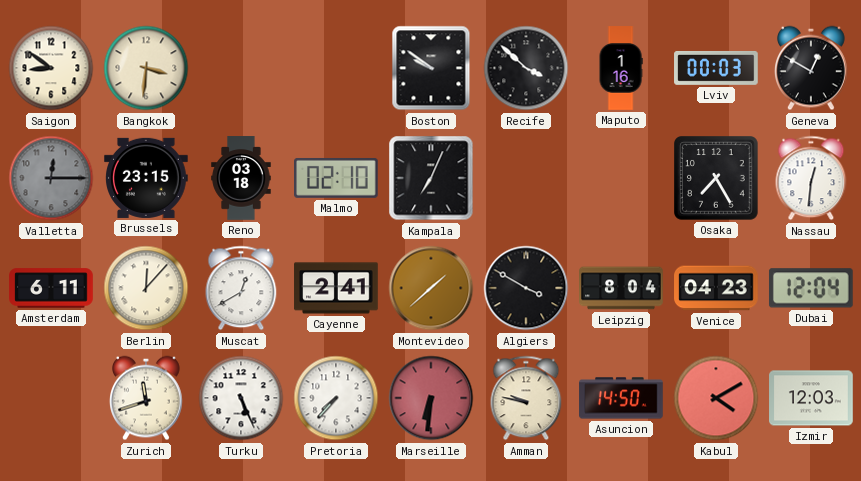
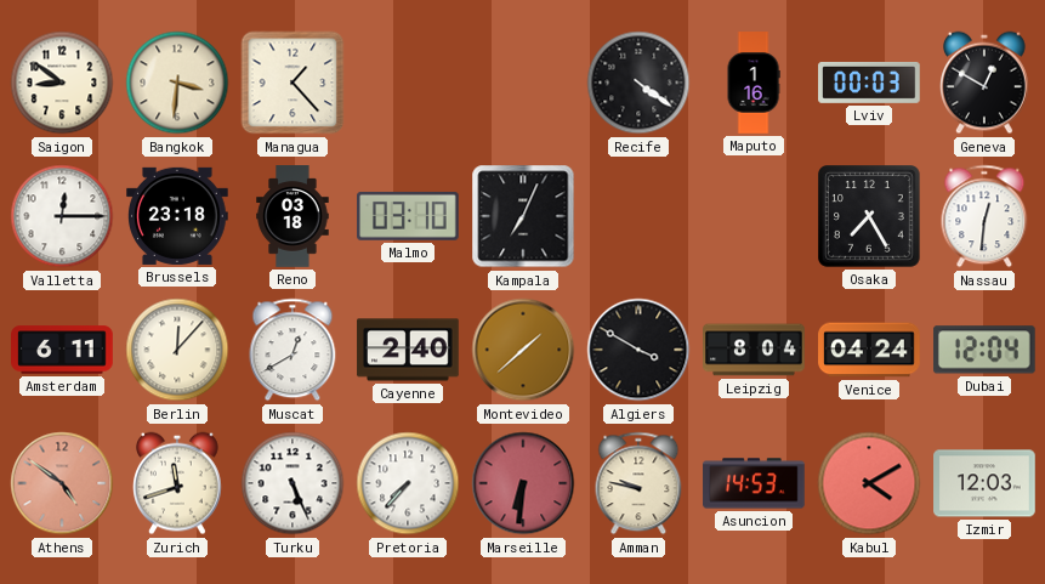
Managua: none -> 1:23 (293, 83)
Boston: 9:51 -> none (431, 68)
Recife: 3:52 -> 4:21 (638, 83)
Valletta dial: grey -> white (62, 216)
Brussels: 23:15 -> 23:18 (178, 216)
Malmo: 02:10 -> 03:10 (409, 216)
Cayenne: 2:41 -> 2:40 (408, 350)
Venice: 04:23 -> 04:24 (869, 350)
Athens: none -> 4:51 (62, 483)
Asuncion: 14:50 -> 14:53 (754, 483)
